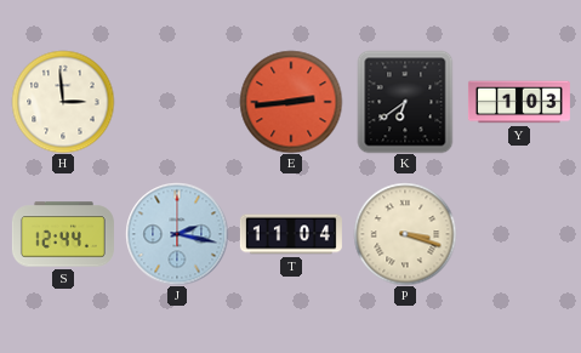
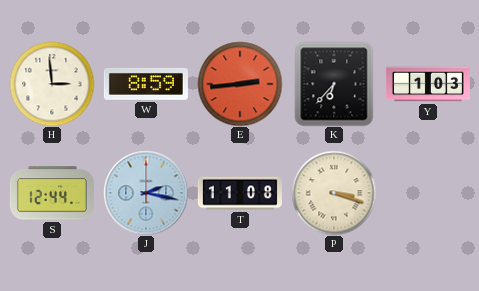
W: none -> 8:59 (146, 85)
K: 6:39 -> 6:37 (334, 84)
T: 11:04 -> 11:08 (240, 193)
